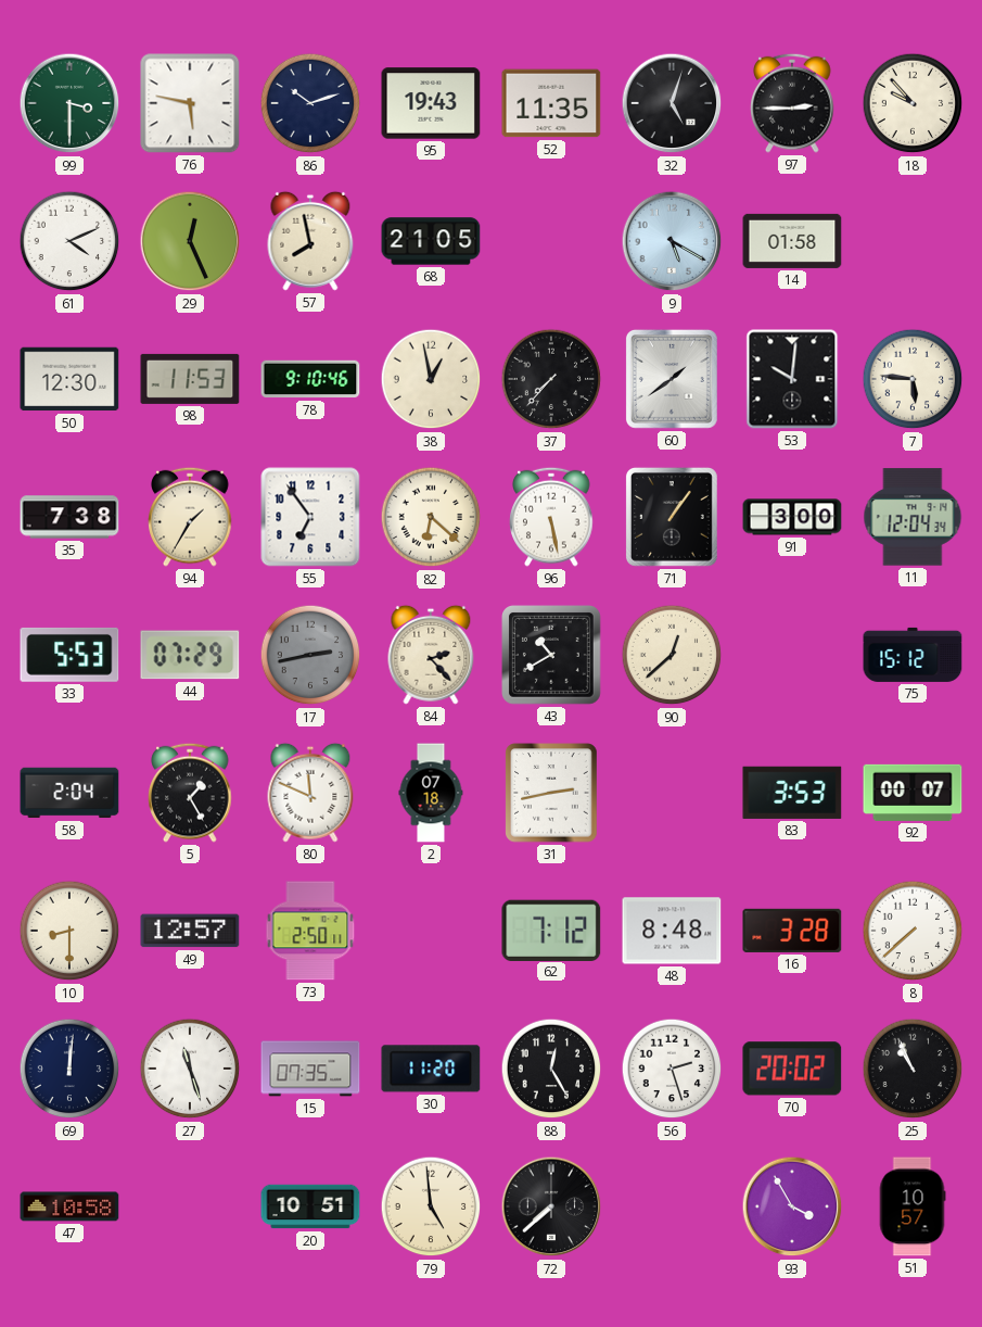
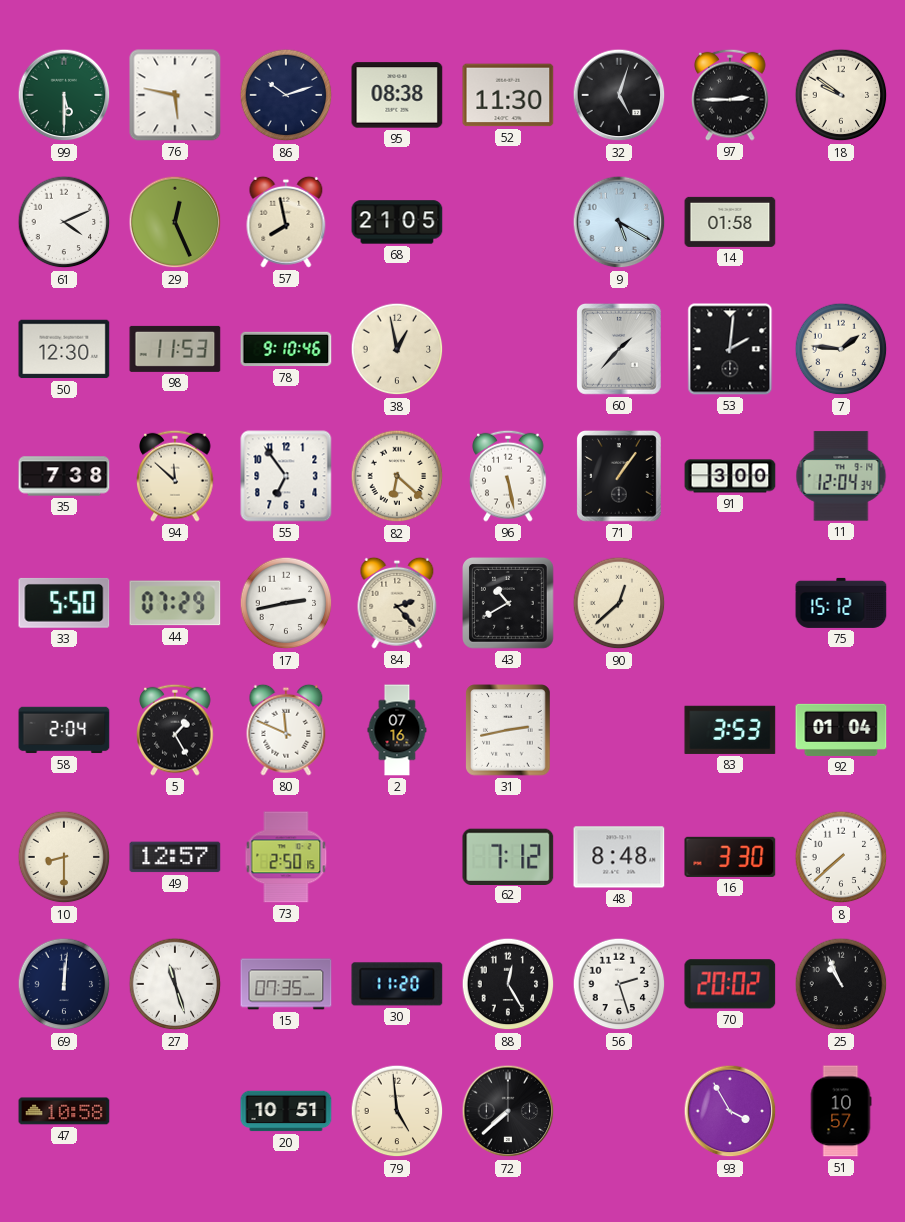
99: 3:30 -> 5:30 (64, 95)
95: 19:43 -> 08:38 (397, 95)
52: 11:35 -> 11:30 (508, 95)
18: 9:53 -> 9:51 (841, 95)
37: 7:37 -> none (551, 379)
60: 1:39 -> 1:37 (619, 349)
53: 10:01 -> 2:01 (730, 349)
7: 5:46 -> 1:46 (841, 349)
94: 1:35 -> 11:52 (175, 476)
33: 5:53 -> 5:50 (64, 603)
17 dial: grey -> white (286, 603)
2: 07:18 -> 07:16 (397, 730)
92: 00:07 -> 01:04 (841, 730)
73: 2:50:11 -> 2:50:15 (286, 857)
16: 3:28 -> 3:30 (730, 857)
